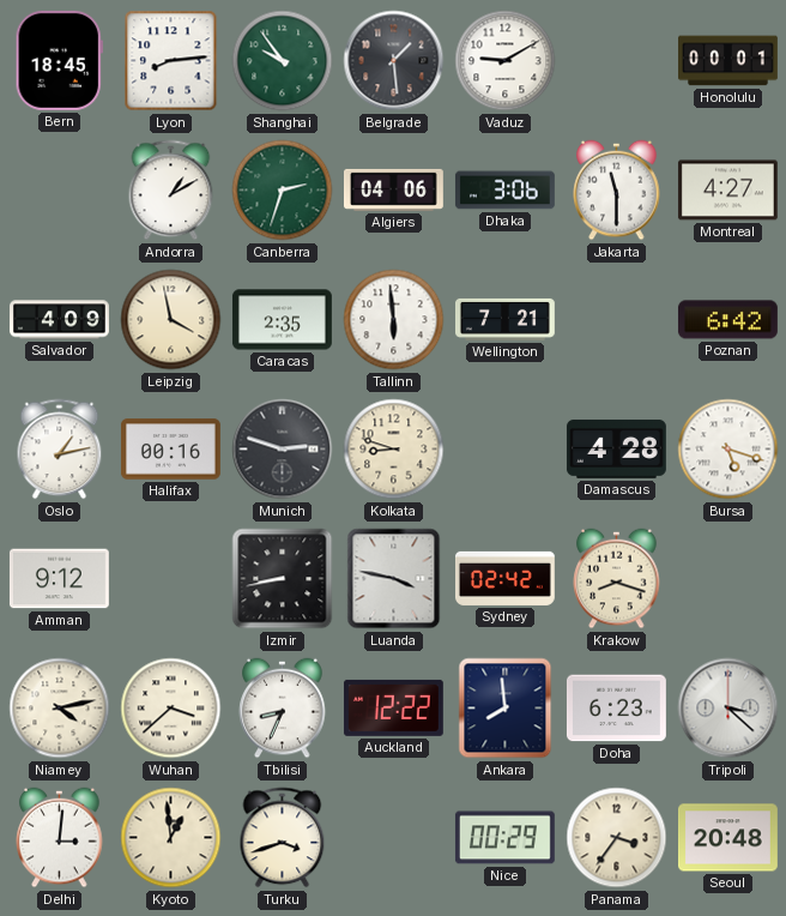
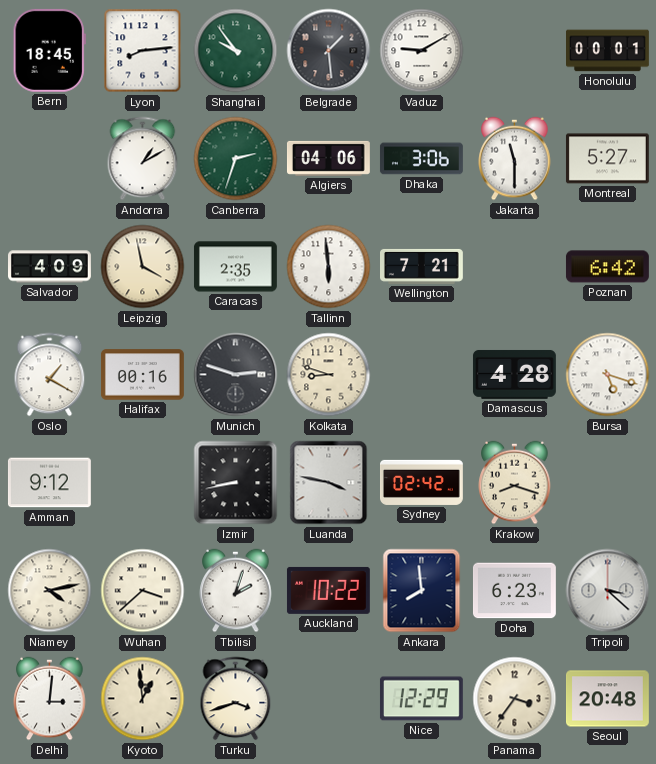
Montreal: 4:27 -> 5:27 (607, 159)
Oslo: 1:13 -> 1:20 (50, 375)
Tbilisi: 8:34 -> 2:03 (236, 591)
Auckland: 12:22 -> 10:22 (328, 590)
Nice: 00:29 -> 12:29 (421, 699)
